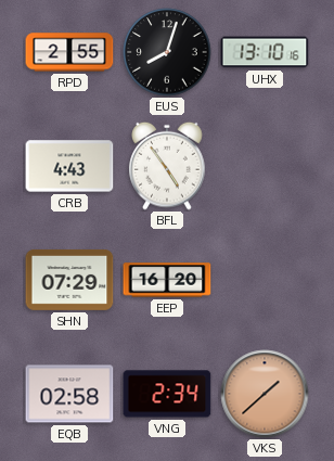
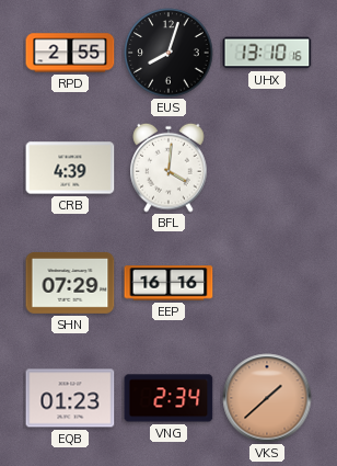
CRB: 4:43 -> 4:39 (70, 168)
BFL: 4:54 -> 4:01 (168, 168)
EEP: 16:20 -> 16:16 (168, 283)
EQB: 02:58 -> 01:23 (70, 398)
